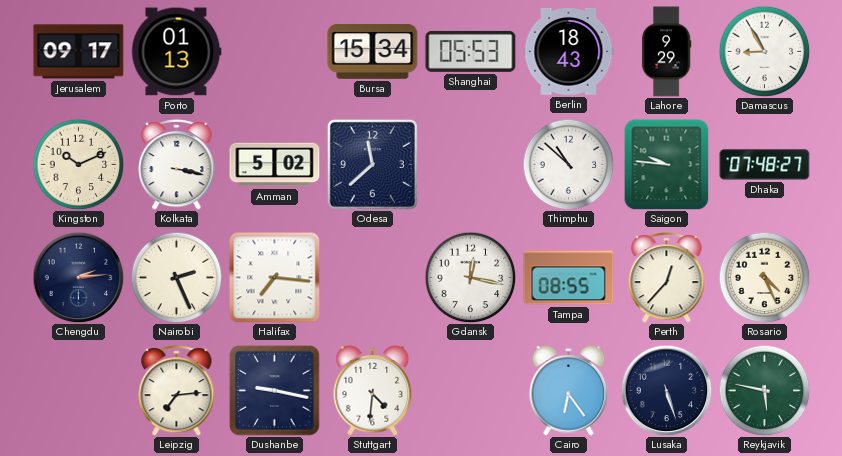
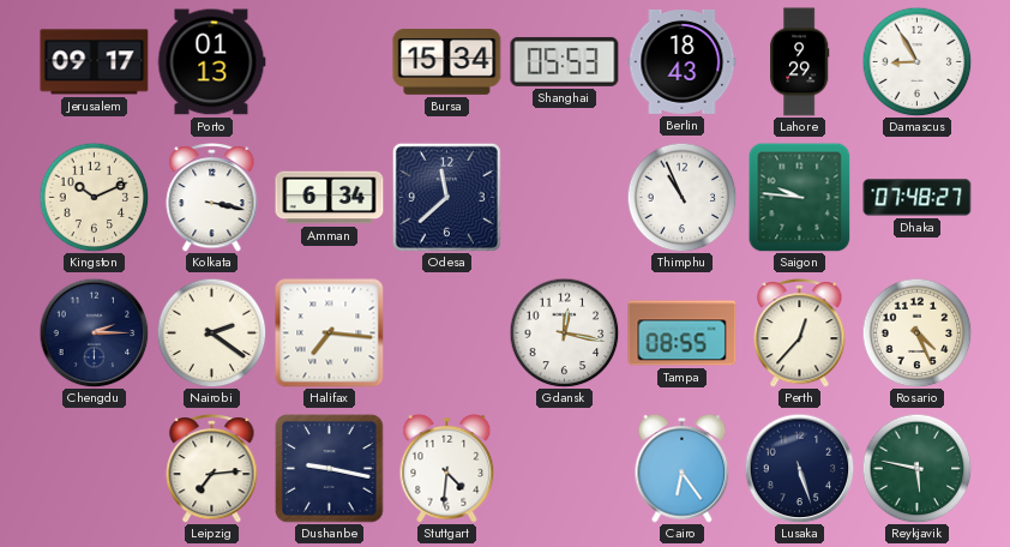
Amman: 5:02 -> 6:34 (330, 198)
Thimphu: 10:52 -> 10:56 (681, 197)
Chengdu: 2:14 -> 2:15 (94, 332)
Nairobi: 2:26 -> 2:21 (211, 332)
